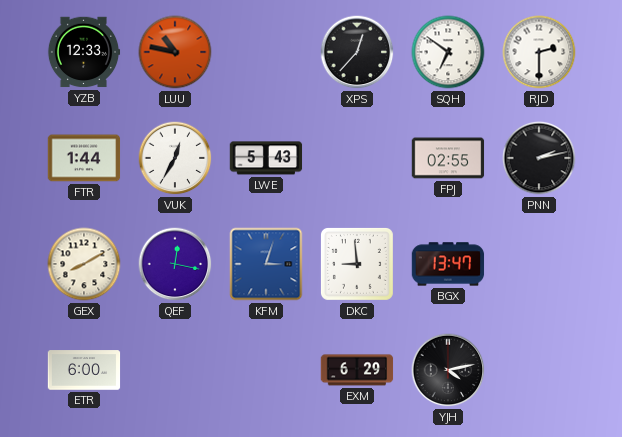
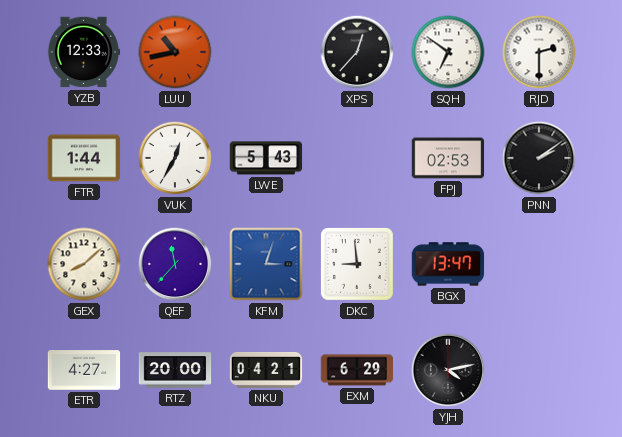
LUU: 10:47 -> 10:43 (175, 52)
FPJ: 02:55 -> 02:53 (448, 158)
PNN: 2:13 -> 2:09 (539, 158)
GEX: 8:10 -> 8:08 (84, 264)
QEF: 12:17 -> 11:37 (175, 264)
ETR: 6:00 -> 4:27 (84, 370)
RTZ: none -> 20:00 (175, 370)
NKU: none -> 04:21 (266, 370)
